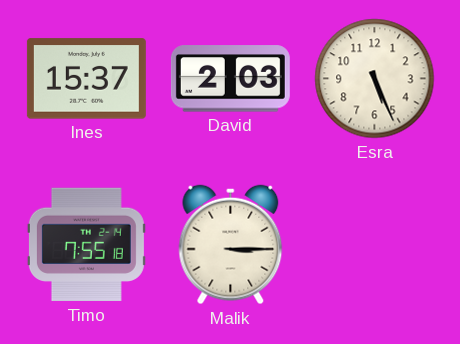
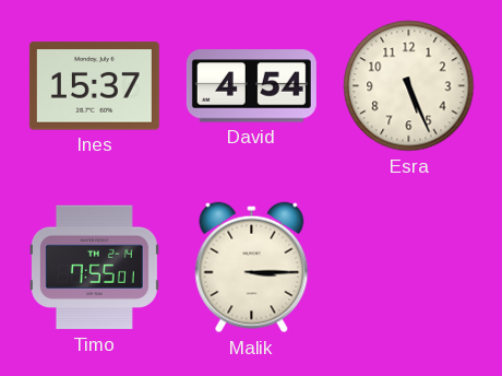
David: 2:03 -> 4:54 (251, 86)
Timo: 7:55:18 -> 7:55:01 (94, 268)
